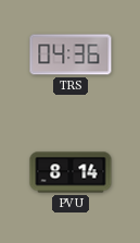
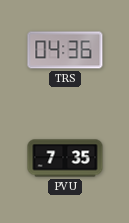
PVU: 8:14 -> 7:35 (65, 158)
